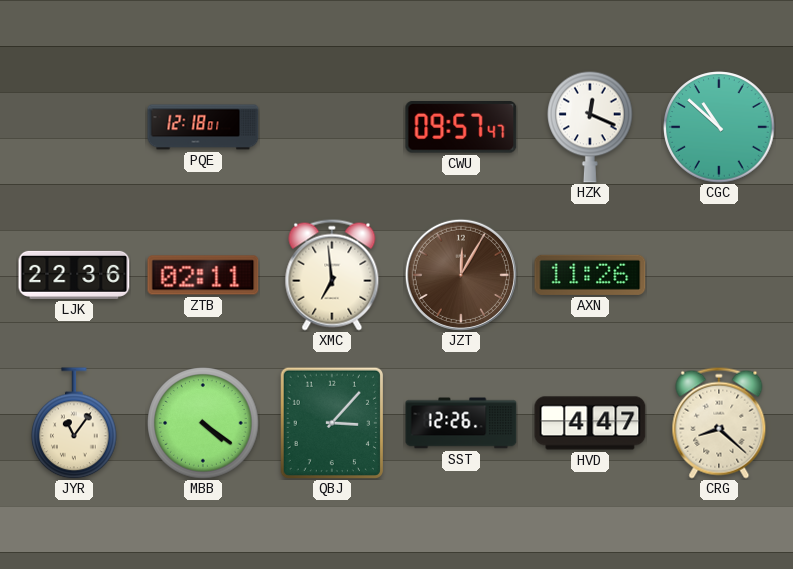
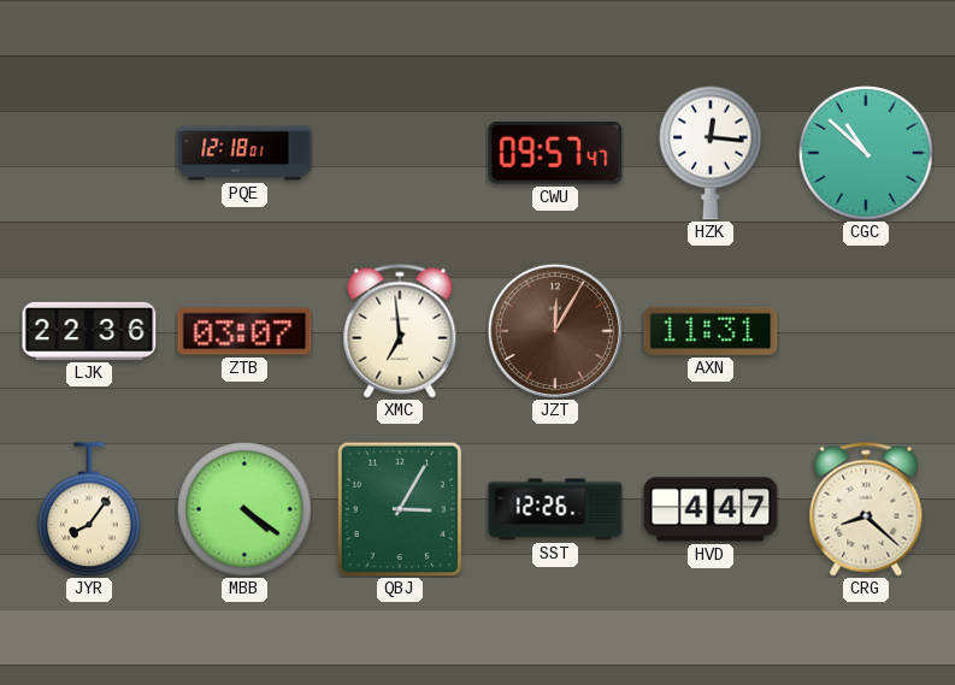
HZK: 12:19 -> 12:16 (712, 153)
ZTB: 02:11 -> 03:07 (244, 331)
AXN: 11:26 -> 11:31 (711, 331)
JYR: 11:06 -> 8:06 (90, 509)
QBJ: 3:07 -> 3:05 (399, 508)
